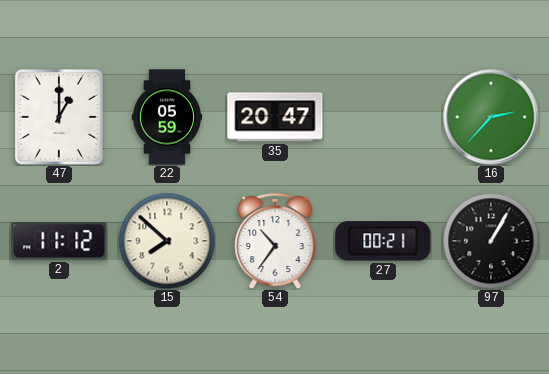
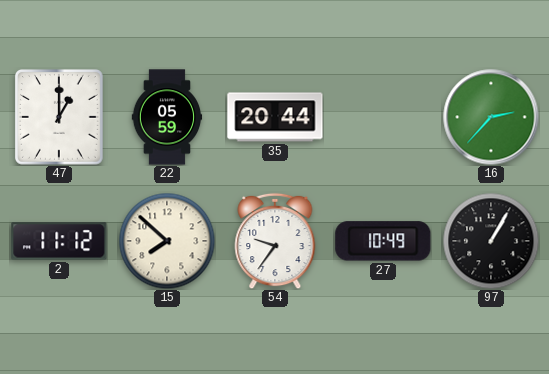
35: 20:47 -> 20:44 (275, 117)
54: 10:36 -> 9:36 (275, 241)
27: 00:21 -> 10:49 (383, 241)
